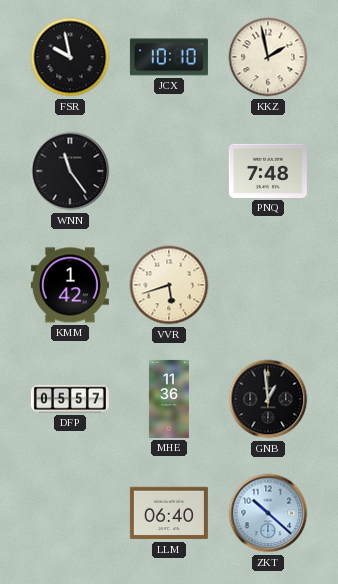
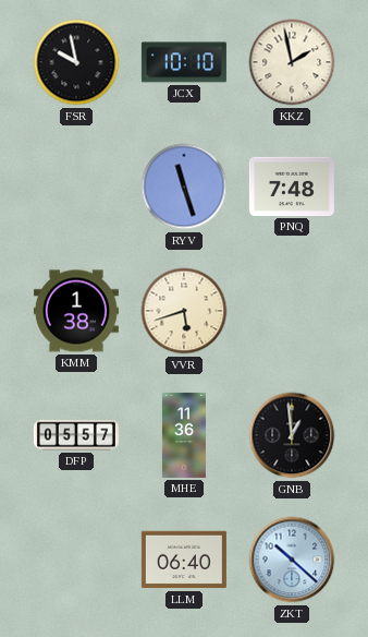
WNN: 11:24 -> none (70, 171)
RYV: none -> 11:27 (184, 187)
KMM: 1:42 -> 1:38 (76, 311)
